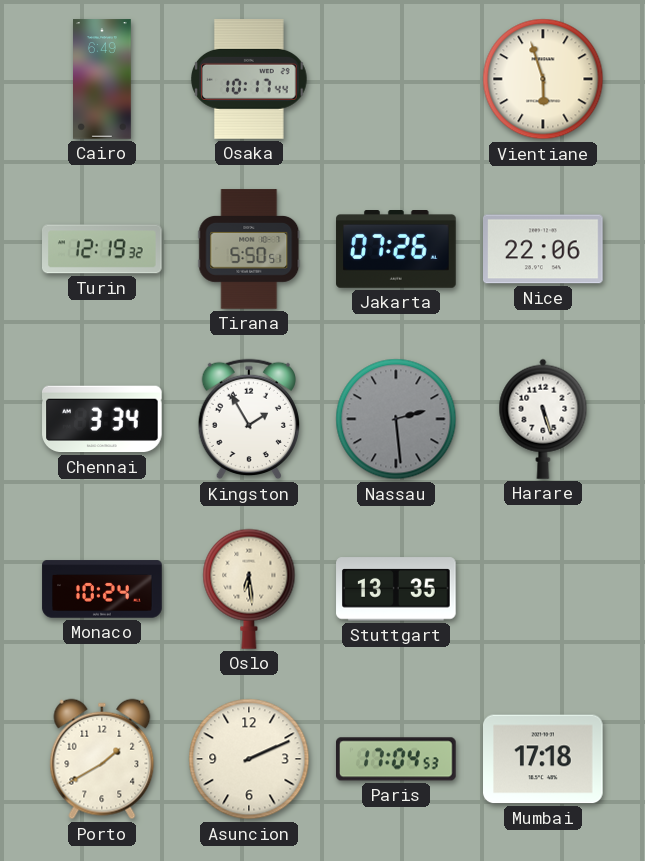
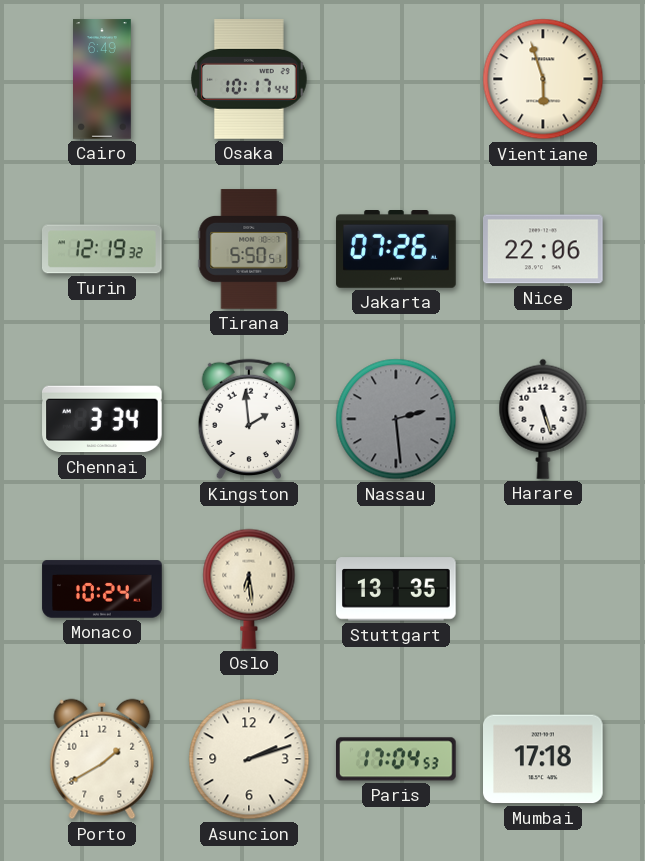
Kingston: 1:55 -> 1:59 (248, 419)
Asuncion: 2:11 -> 2:12 (249, 759)
